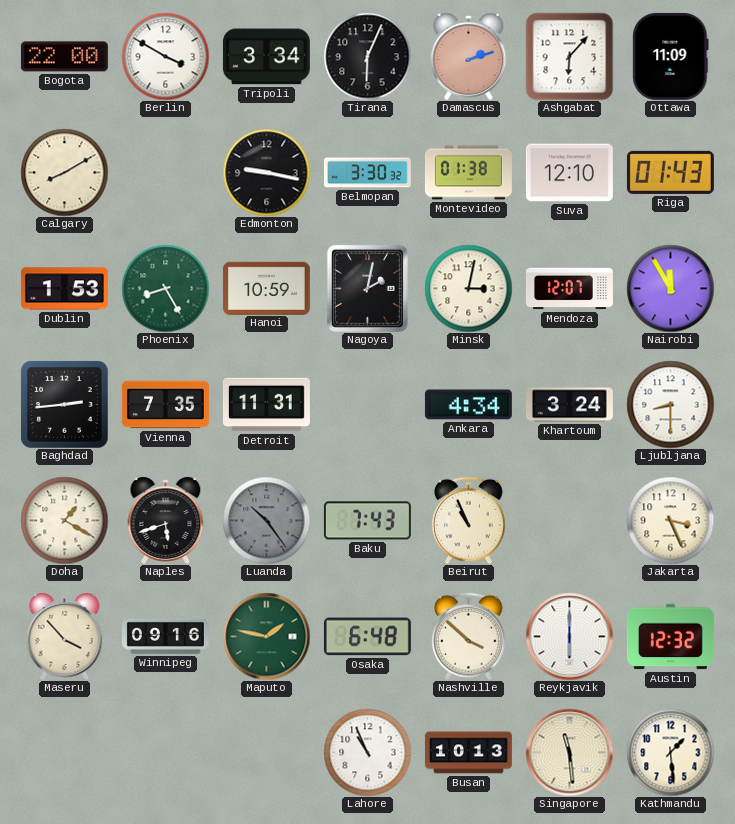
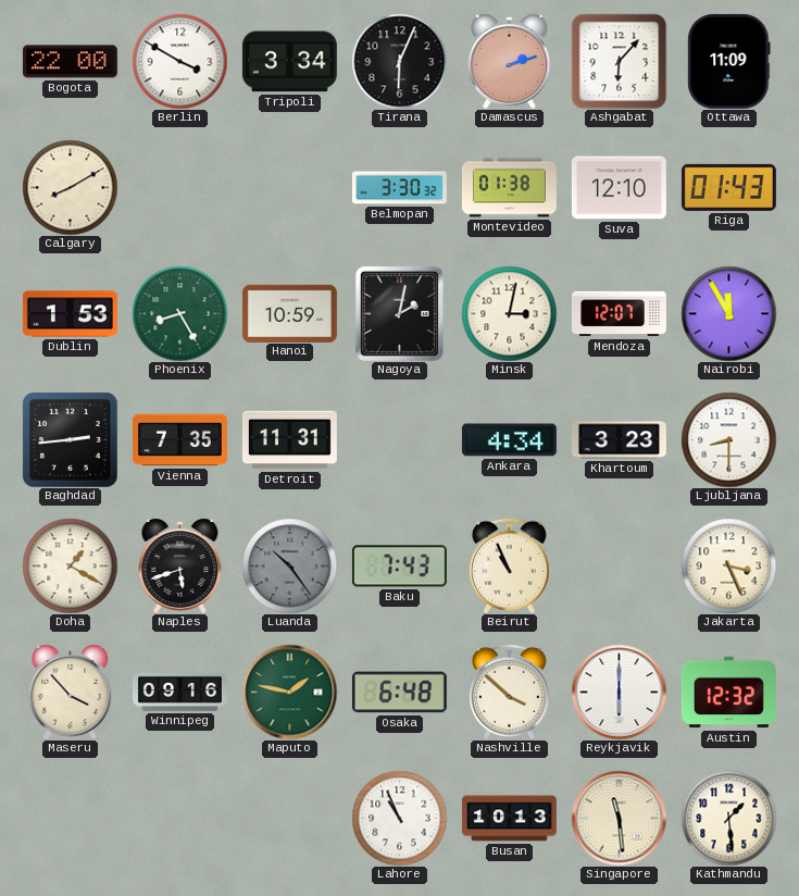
Edmonton: 9:17 -> none (266, 172)
Khartoum: 3:24 -> 3:23 (619, 440)
